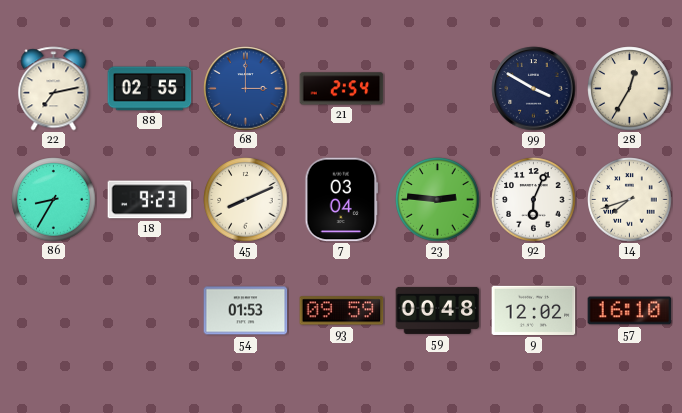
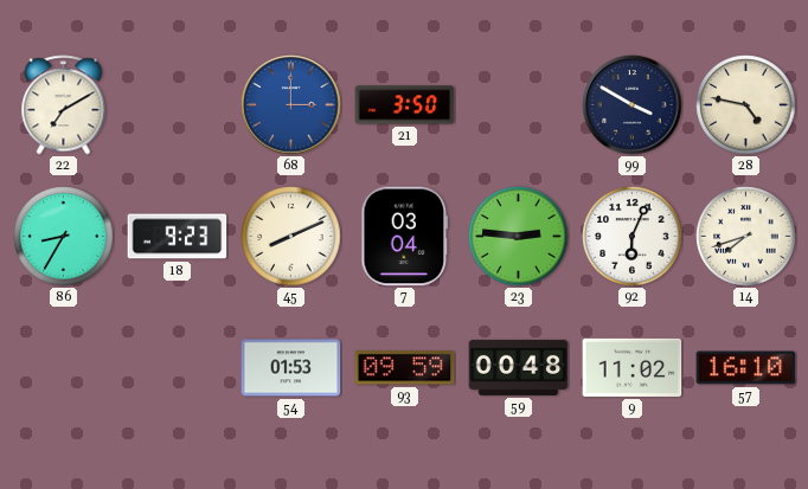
22: 7:13 -> 7:10 (64, 105)
88: 02:55 -> none (150, 89)
21: 2:54 -> 3:50 (405, 105)
28: 12:35 -> 4:47 (746, 105)
9: 12:02 -> 11:02 (633, 367)
